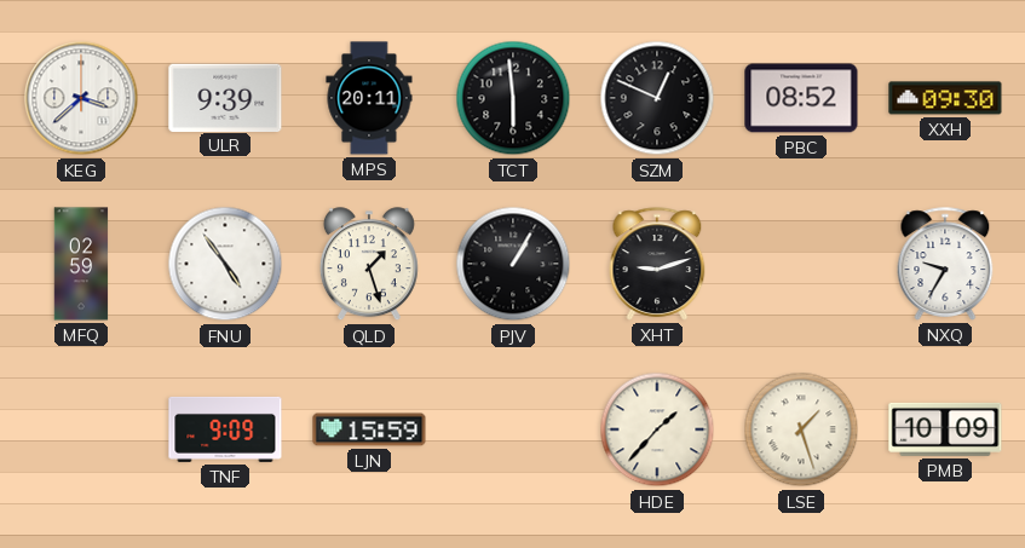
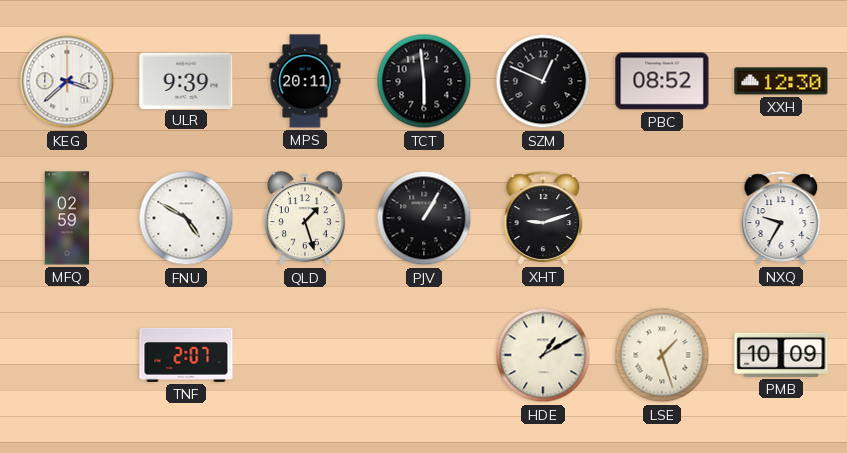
XXH: 09:30 -> 12:30 (781, 81)
FNU: 4:54 -> 4:50 (186, 218)
TNF: 9:09 -> 2:07 (186, 355)
LJN: 15:59 -> none (369, 429)
HDE: 1:37 -> 1:10 (543, 355)
